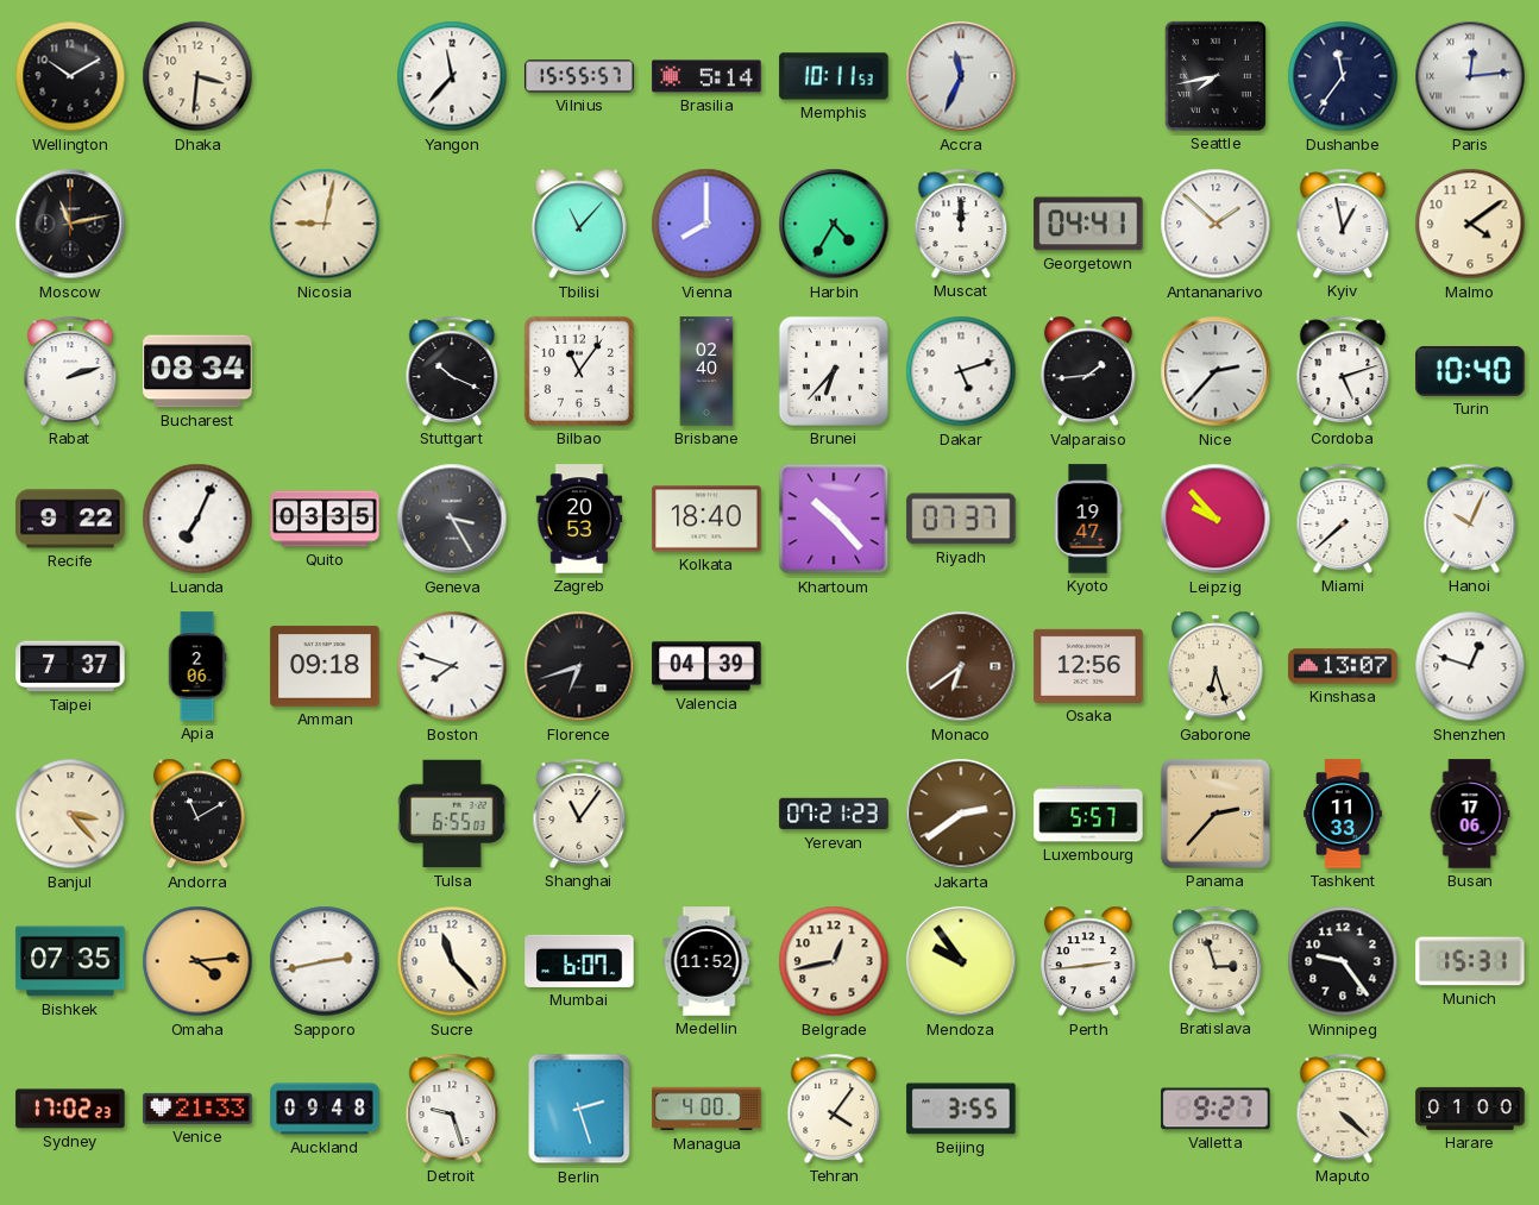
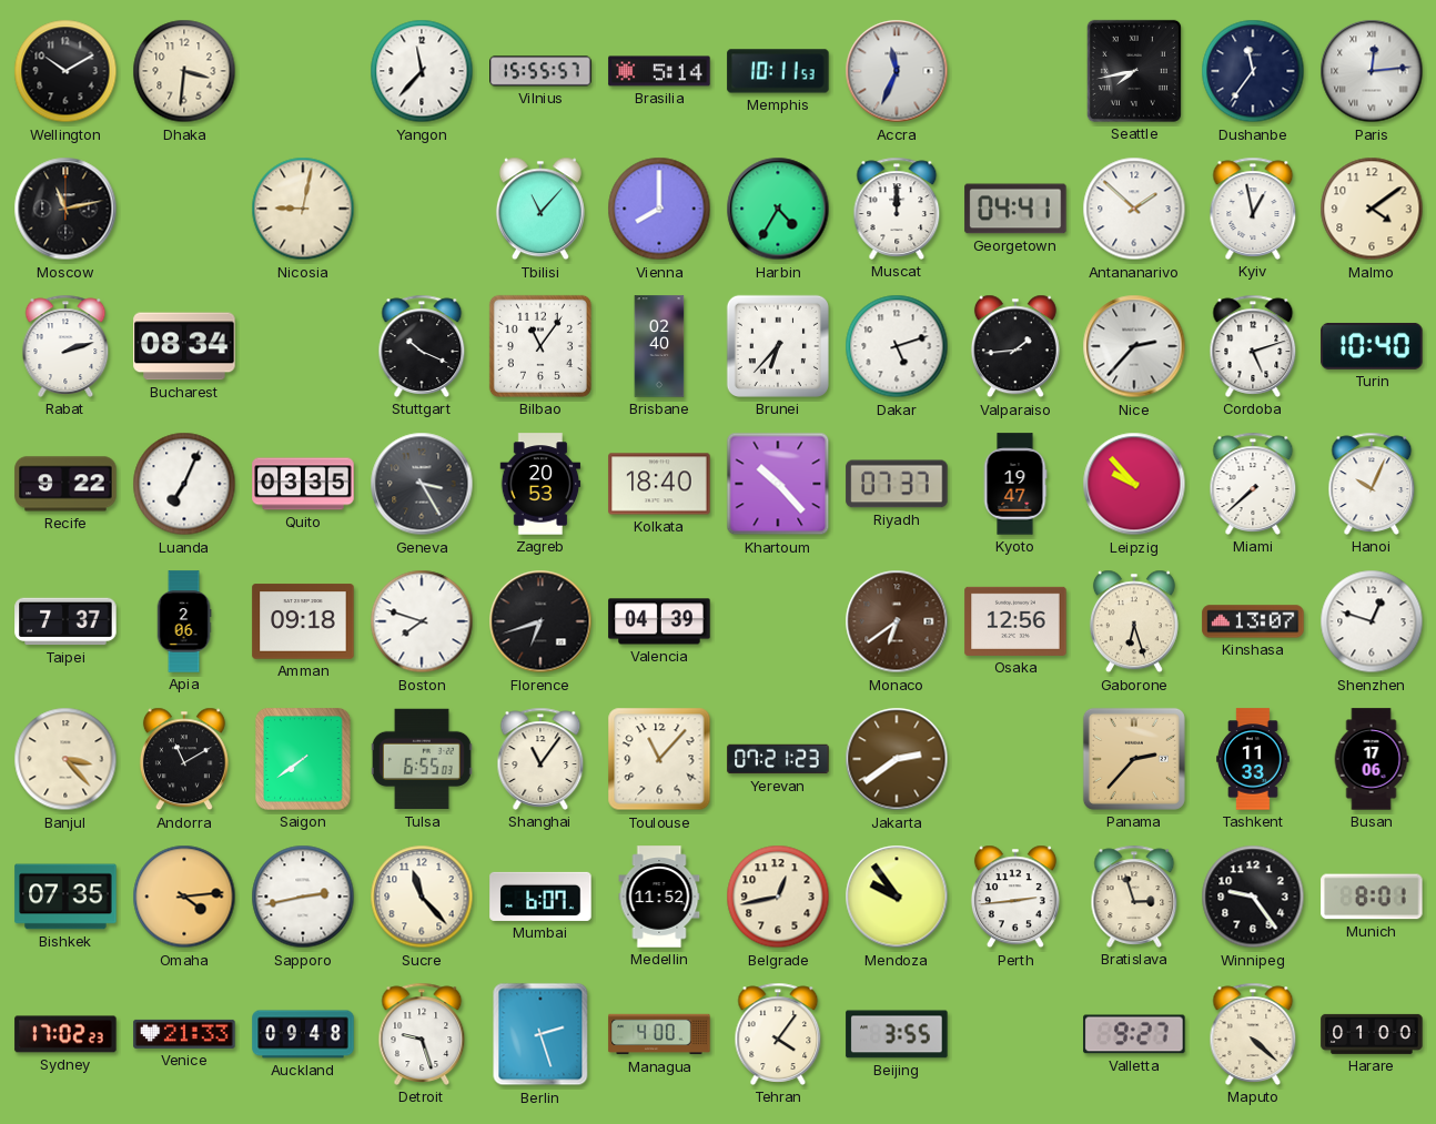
Saigon: none -> 7:39 (303, 759)
Toulouse: none -> 11:07 (659, 759)
Luxembourg: 5:57 -> none (1088, 814)
Munich: 15:31 -> 8:01 (1372, 897)
